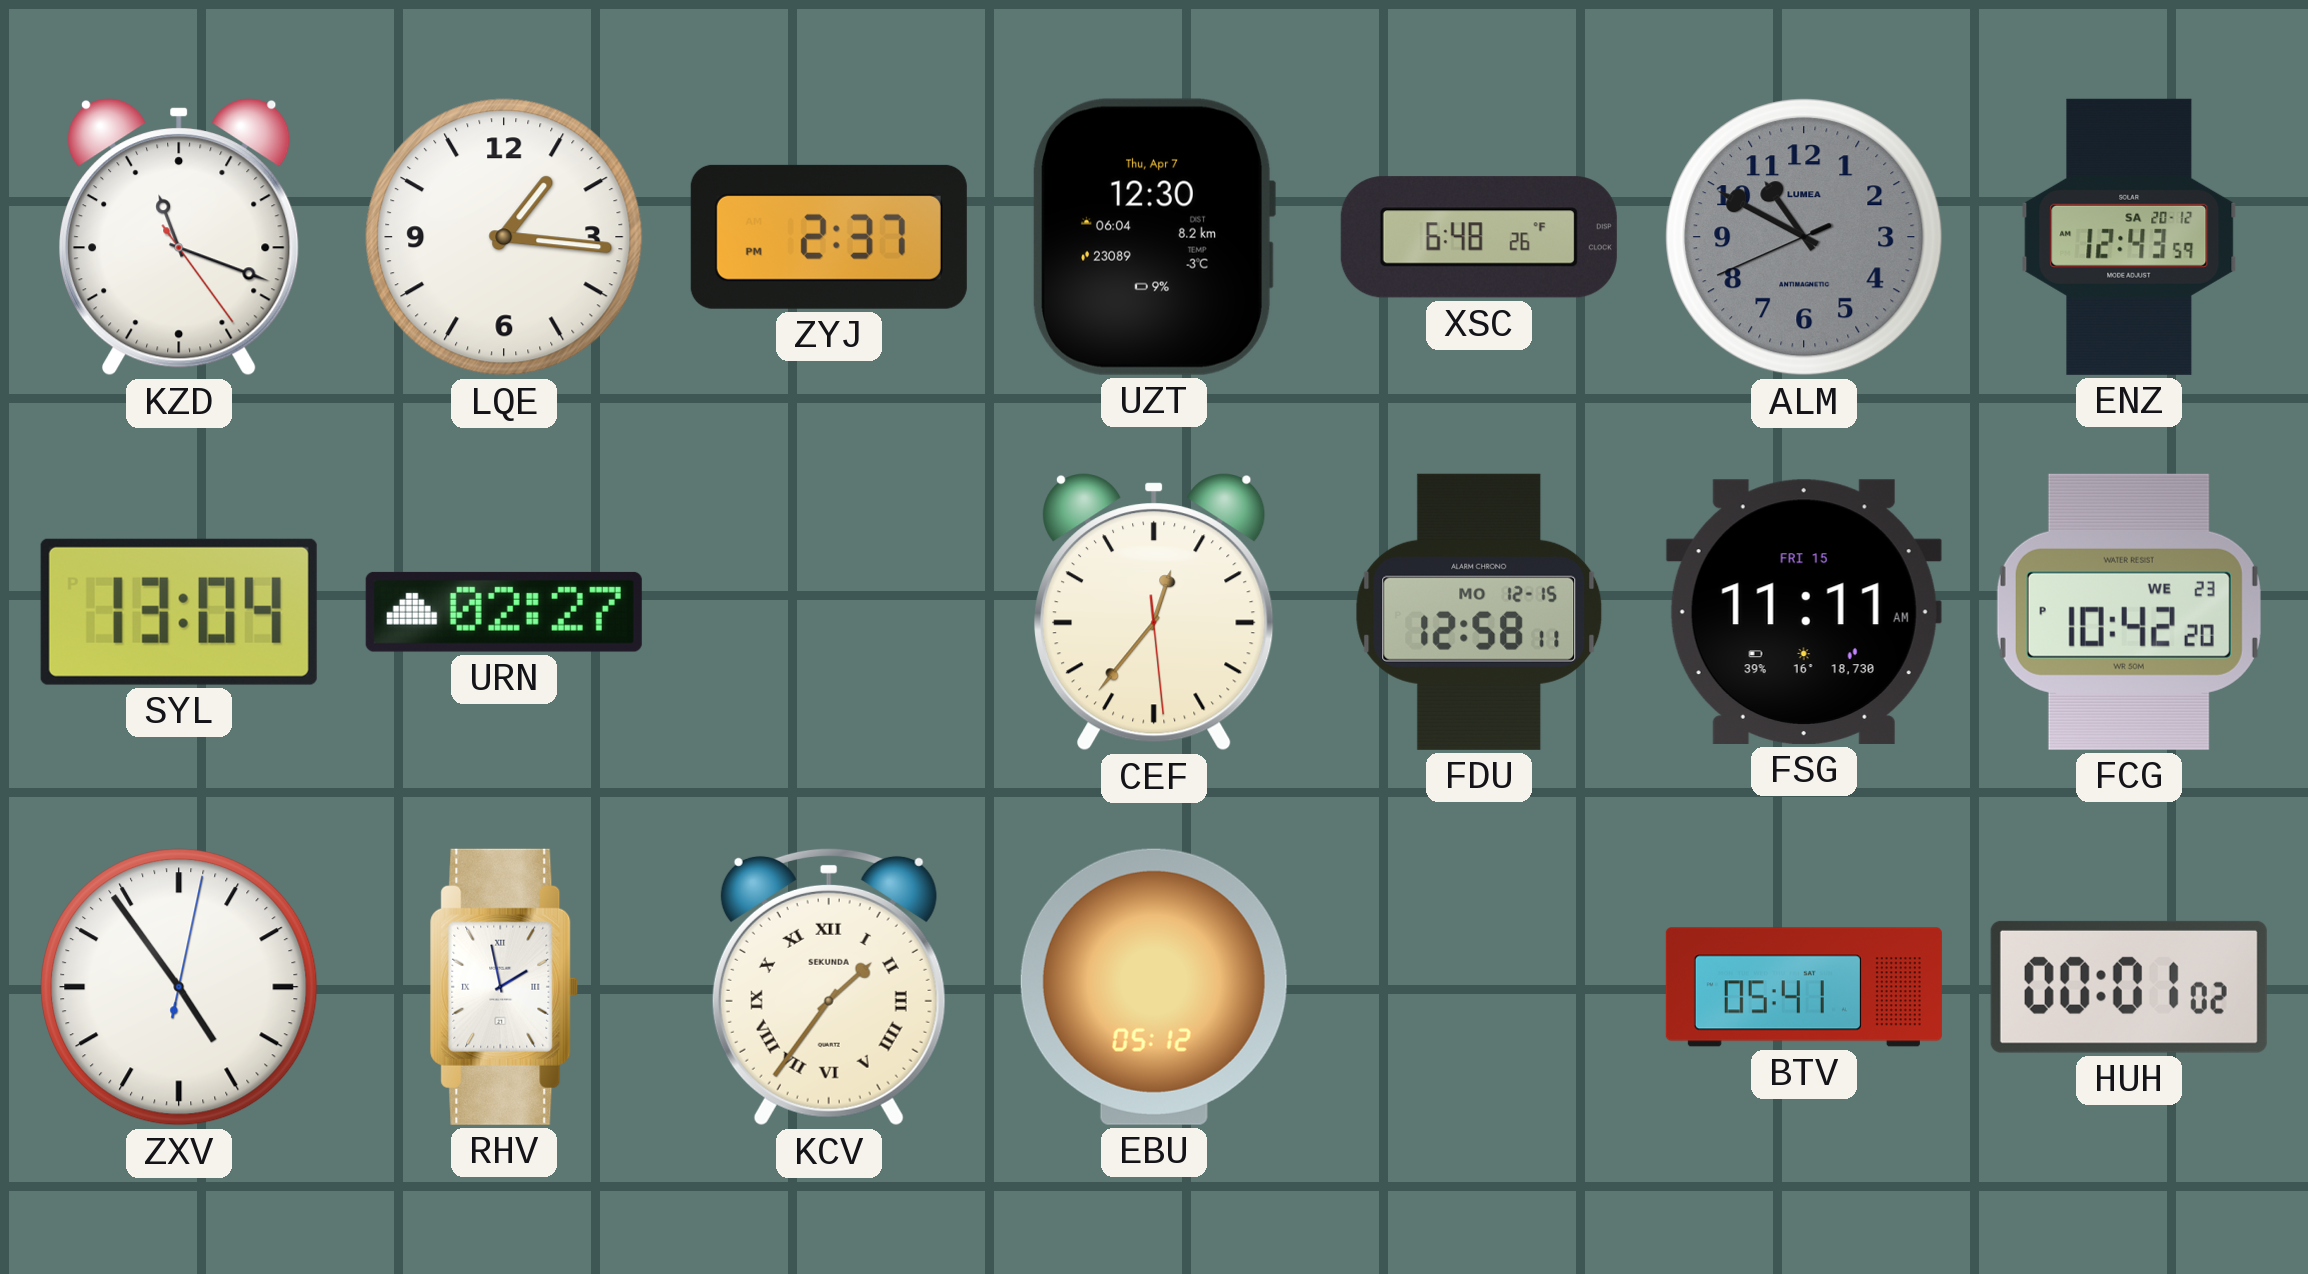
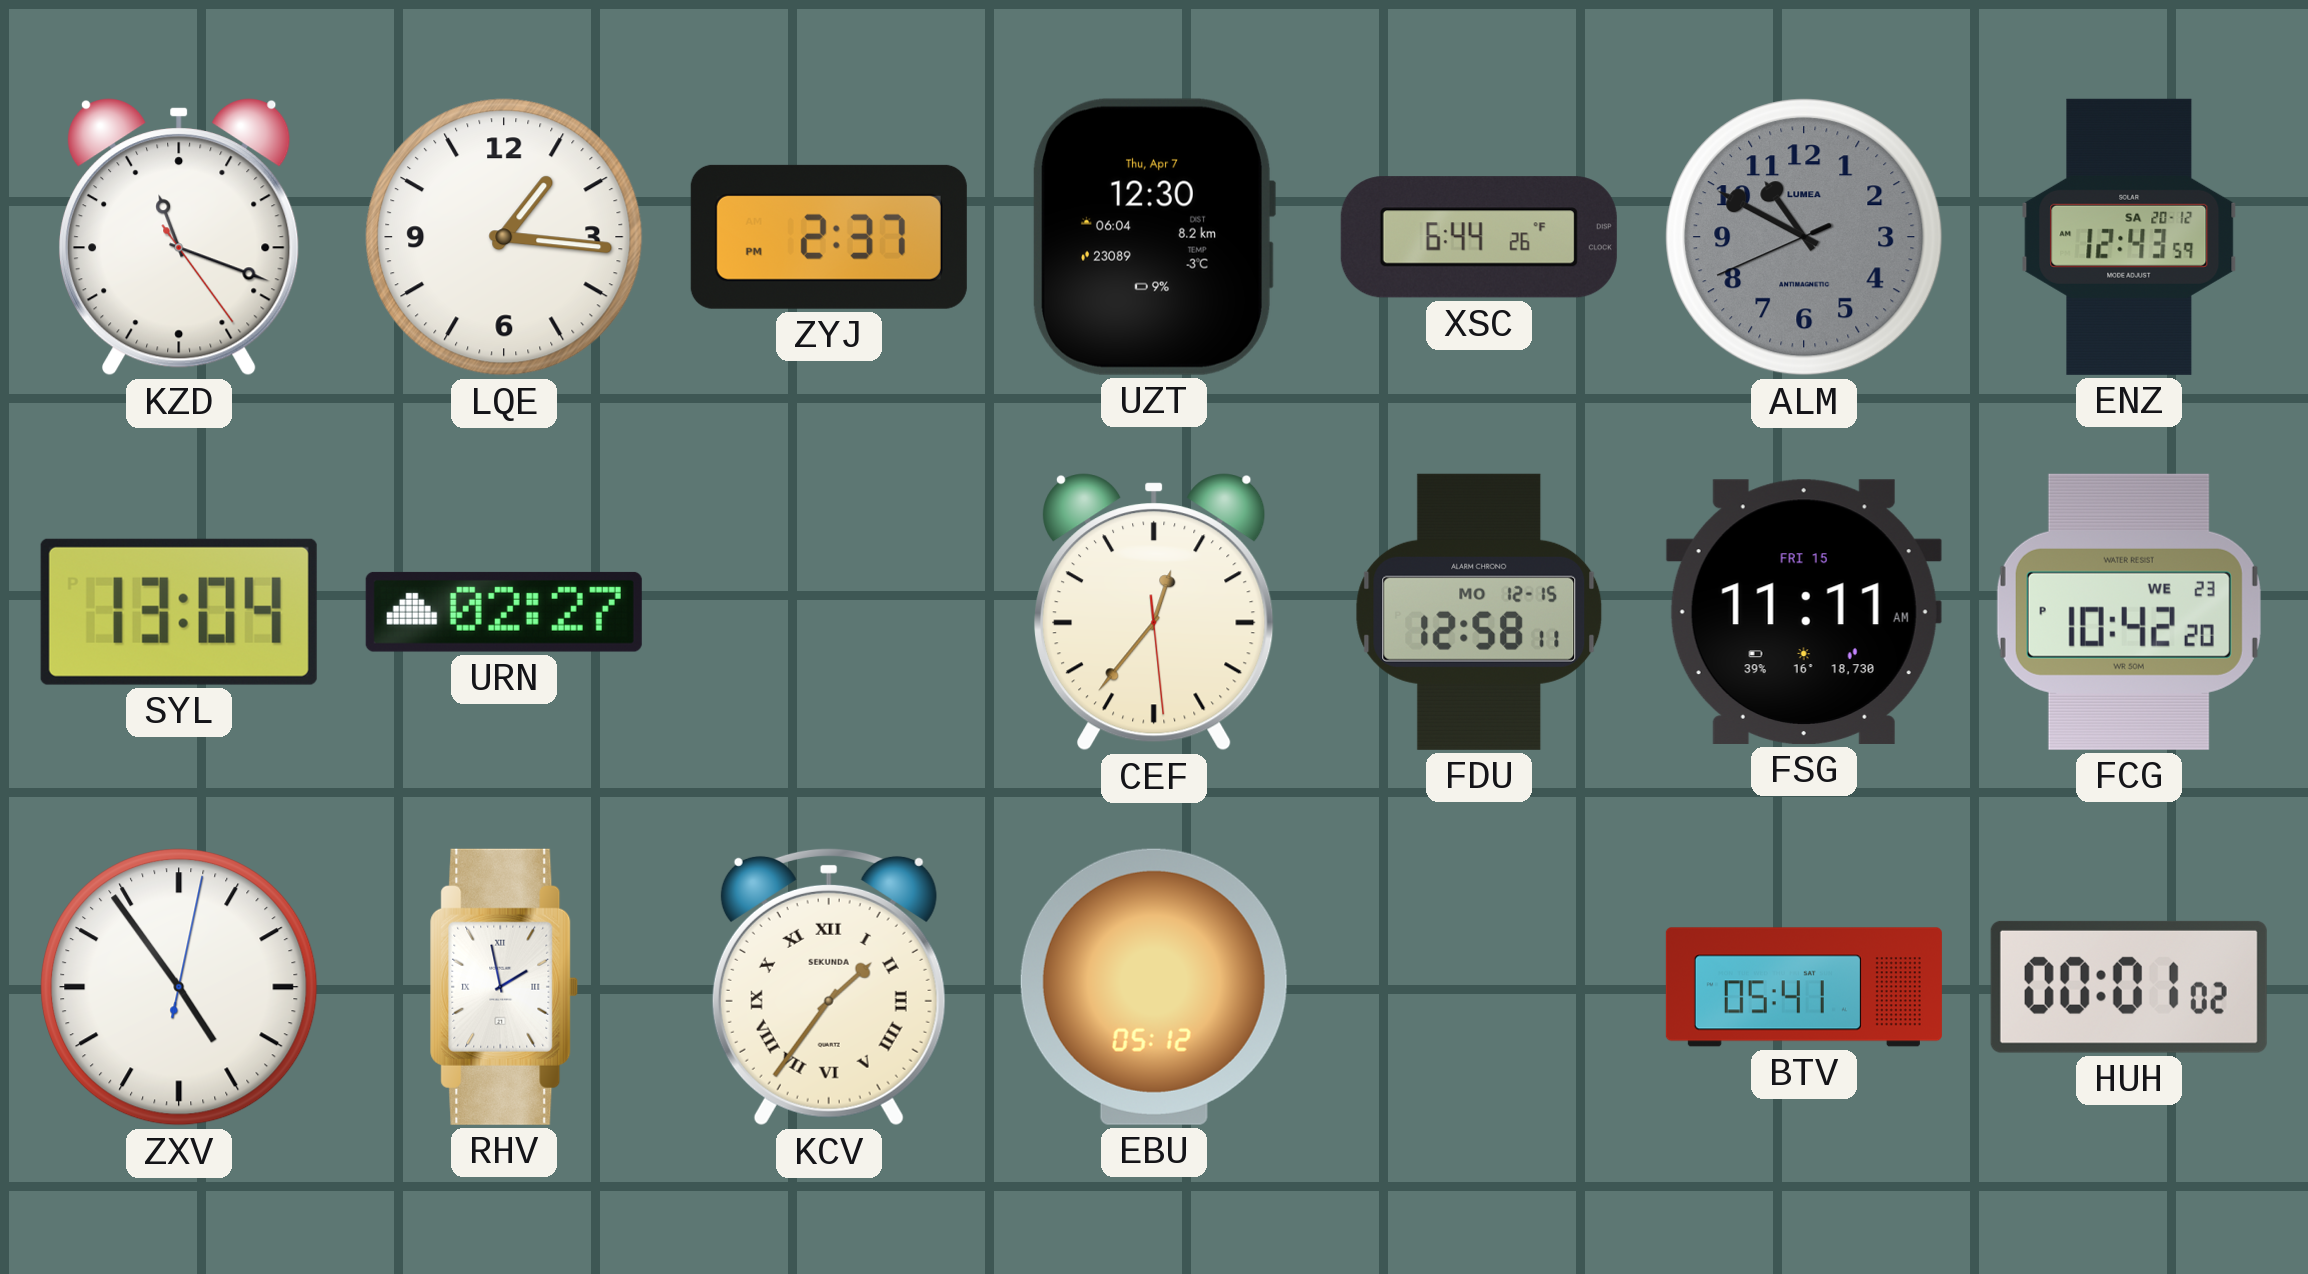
XSC: 6:48 -> 6:44 (1479, 237)
